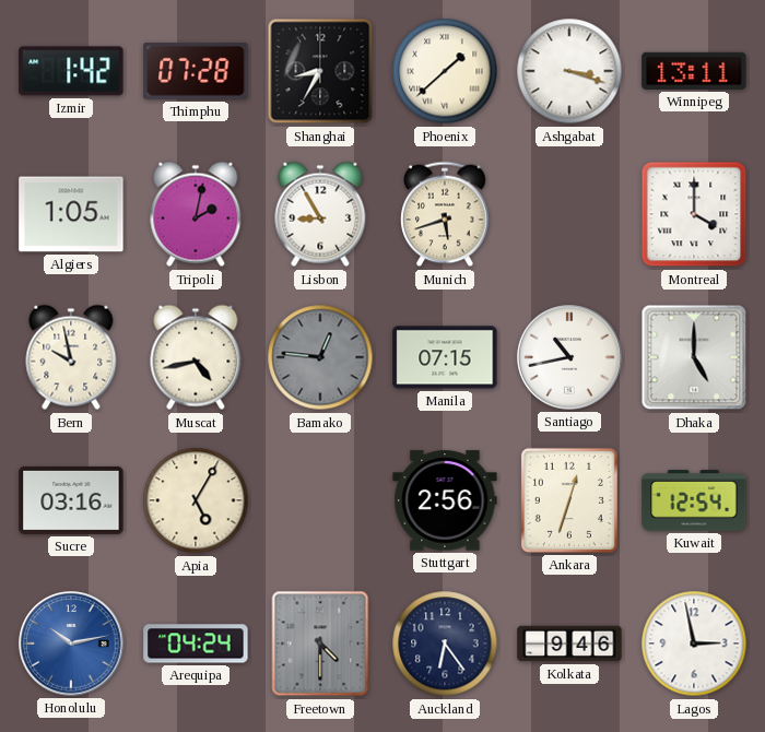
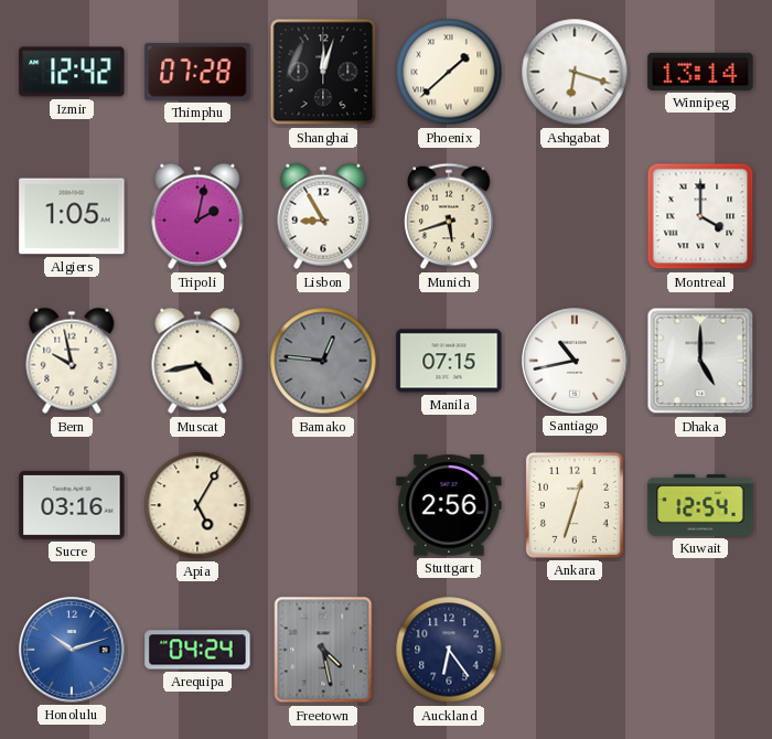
Izmir: 1:42 -> 12:42 (72, 72)
Shanghai: 8:35 -> 12:03 (323, 72)
Ashgabat: 3:18 -> 6:18 (575, 72)
Winnipeg: 13:11 -> 13:14 (700, 72)
Honolulu: 10:13 -> 10:12 (72, 650)
Freetown: 4:30 -> 4:28 (323, 650)
Kolkata: 9:46 -> none (569, 644)
Lagos: 2:58 -> none (694, 644)
